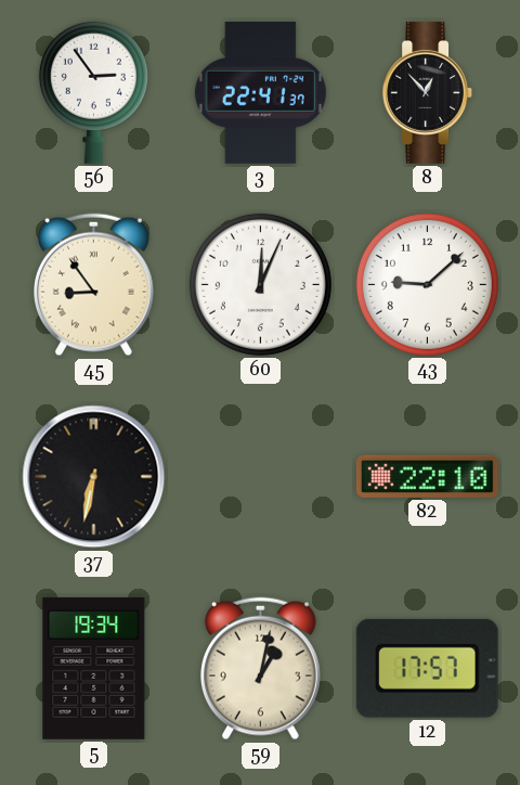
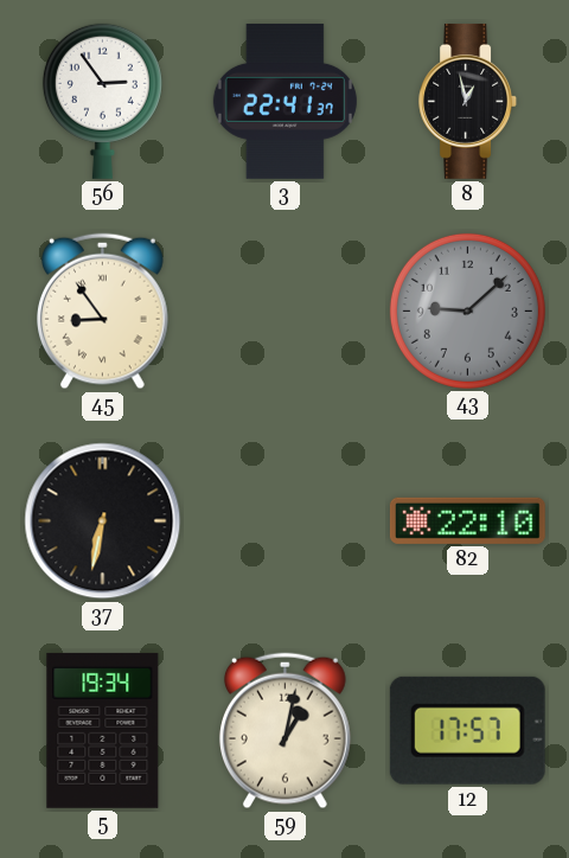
8: 12:53 -> 12:58 (468, 101)
60: 12:04 -> none (260, 284)
43 dial: white -> grey (467, 310)
